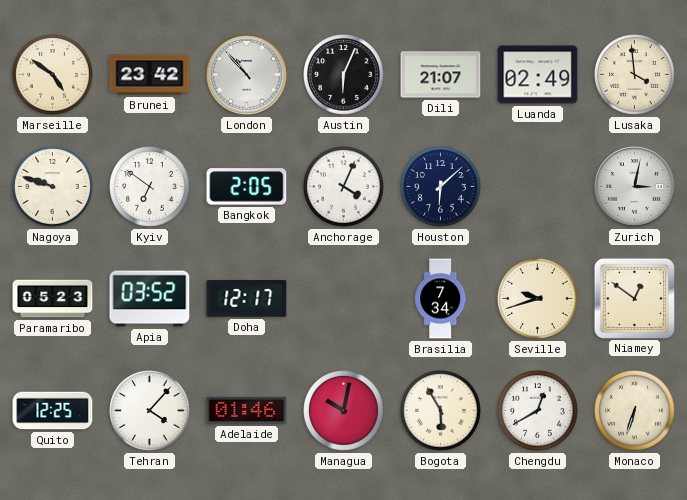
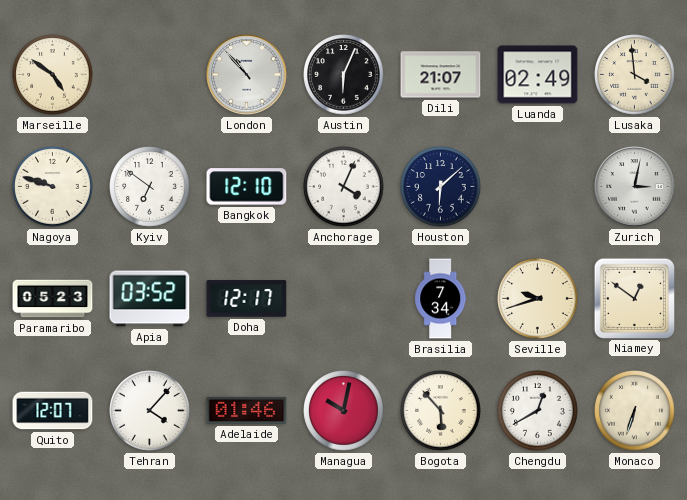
Brunei: 23:42 -> none (150, 75)
Bangkok: 2:05 -> 12:10 (247, 187)
Quito: 12:25 -> 12:07 (53, 411)
Bogota: 5:55 -> 5:53 (441, 411)
